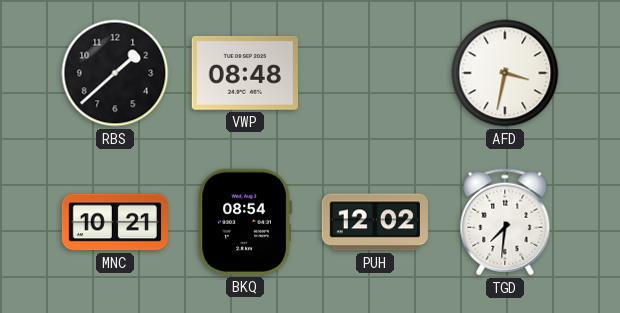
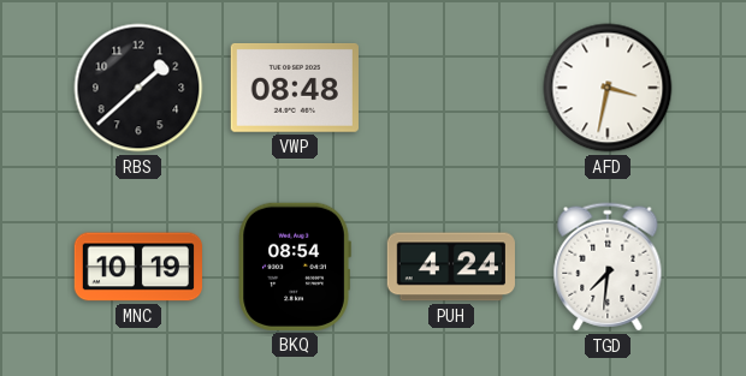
MNC: 10:21 -> 10:19 (137, 267)
PUH: 12:02 -> 4:24 (451, 267)
